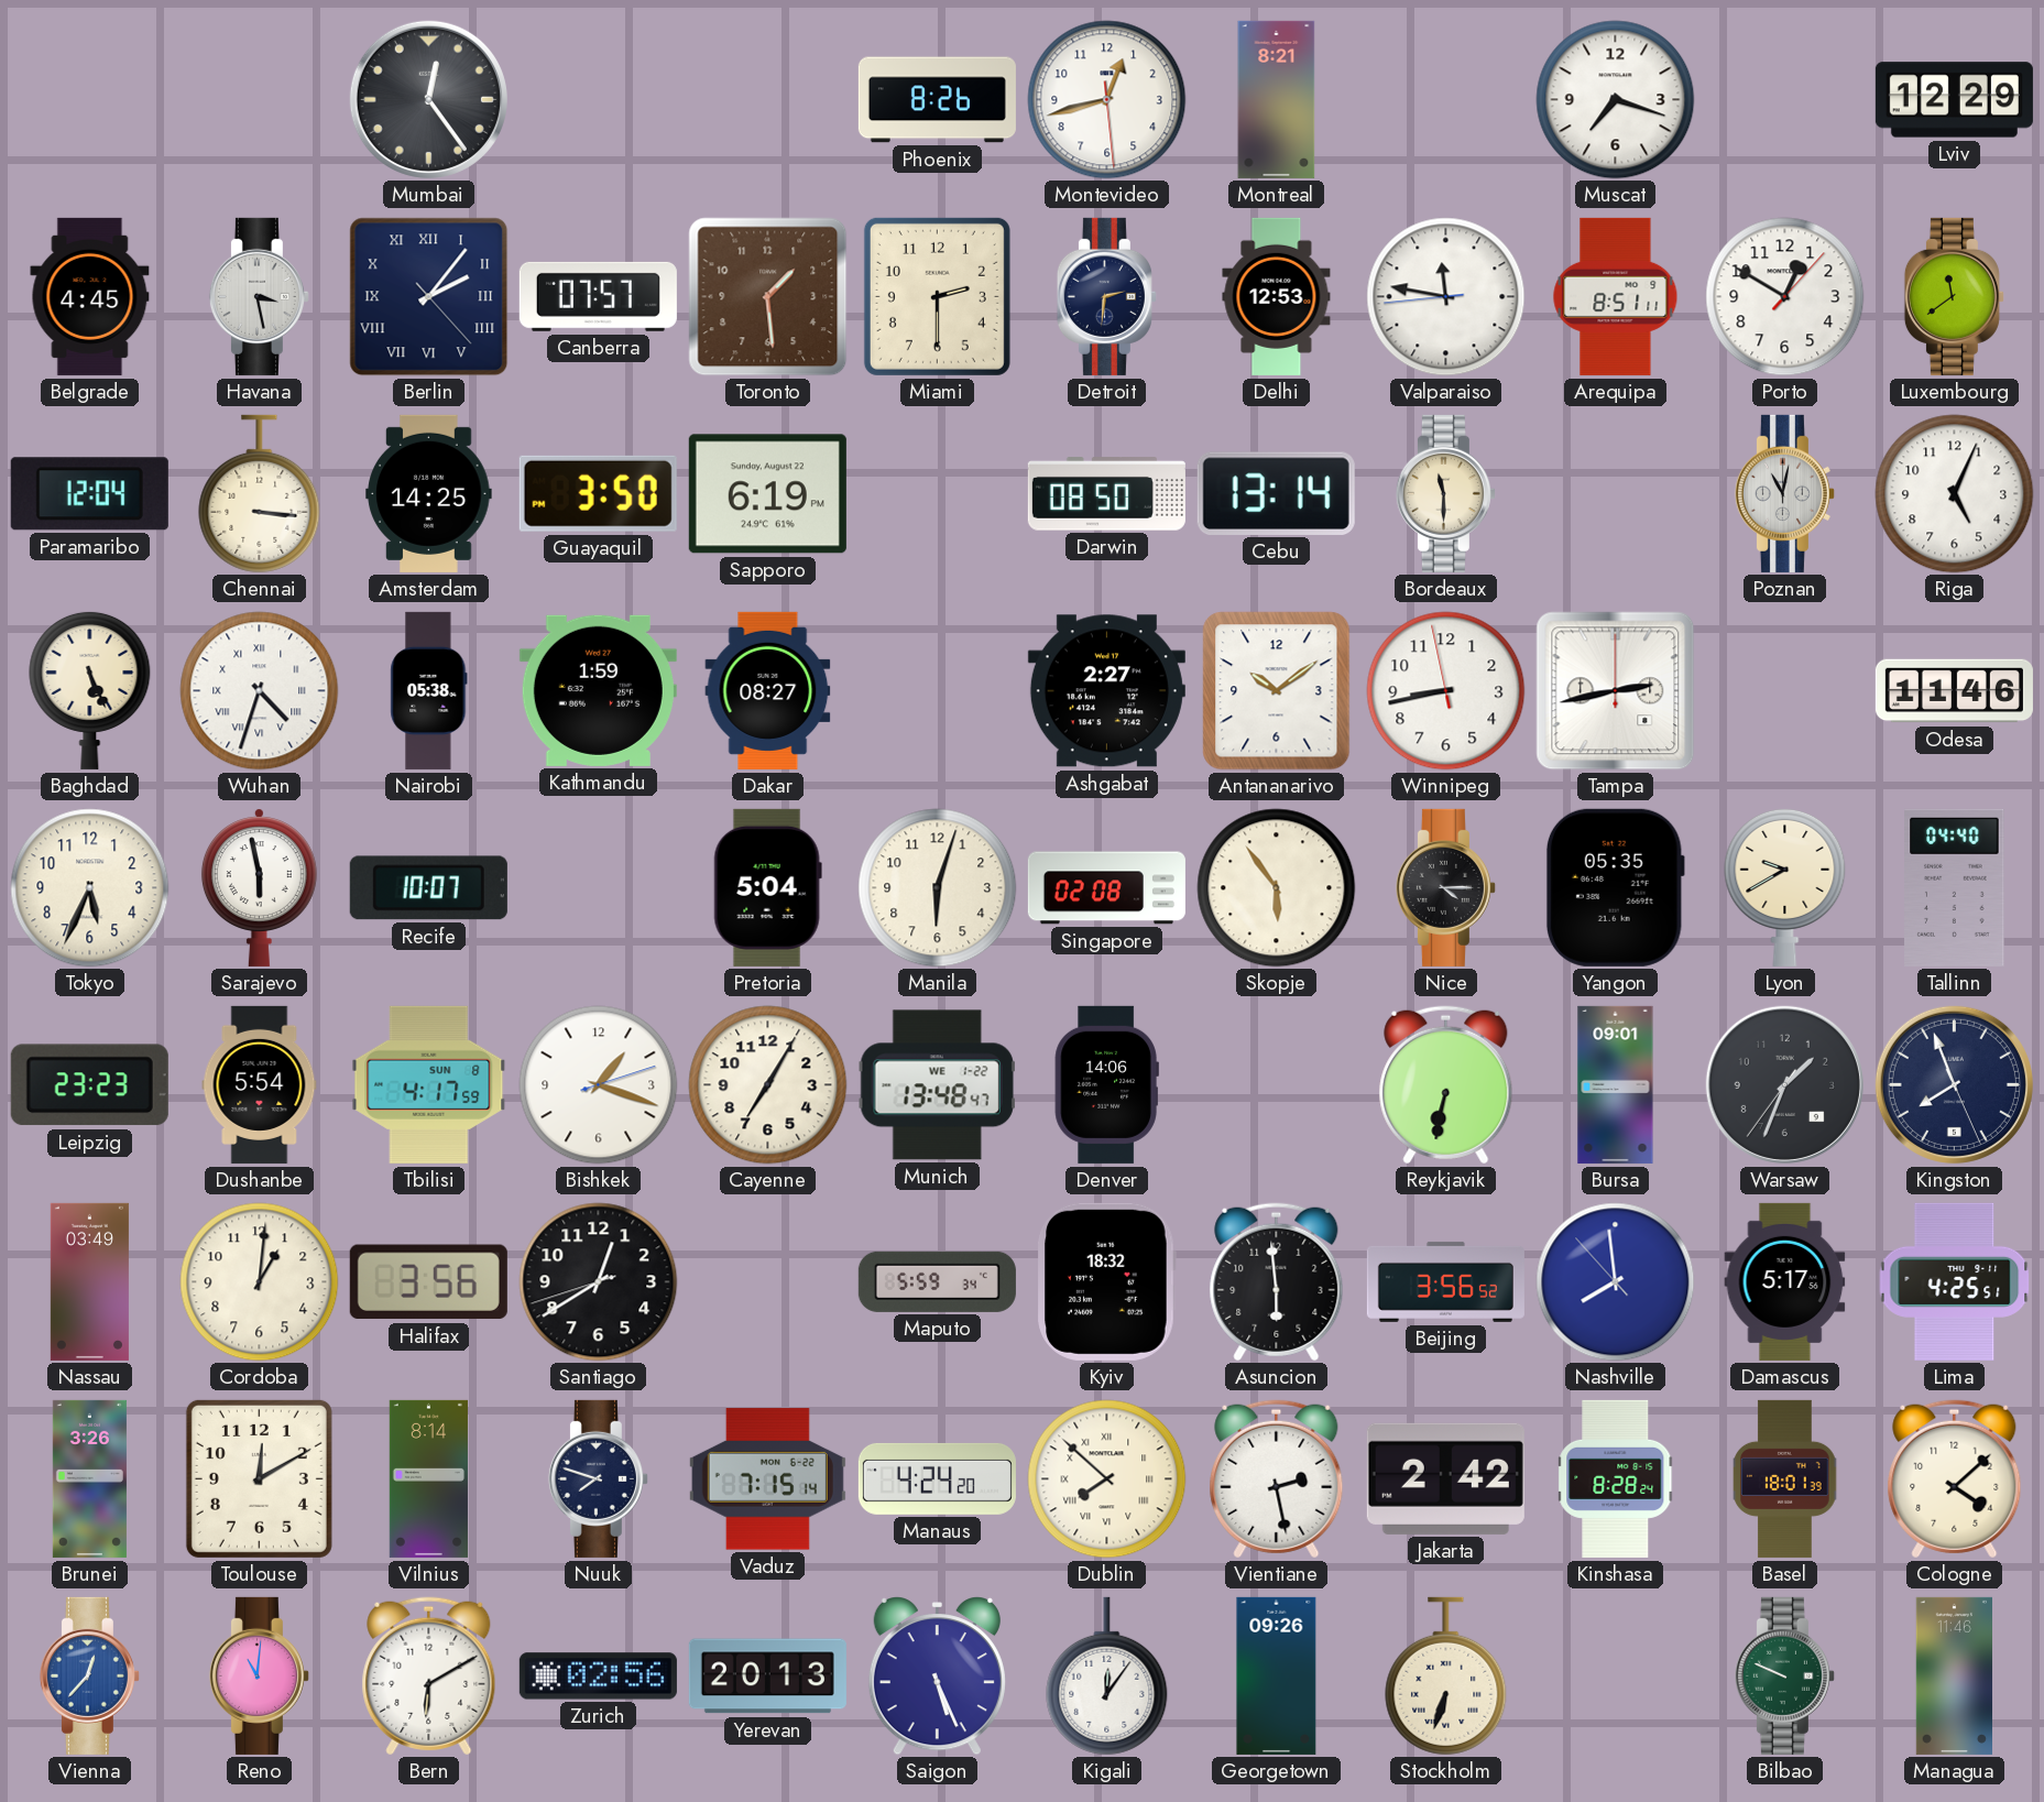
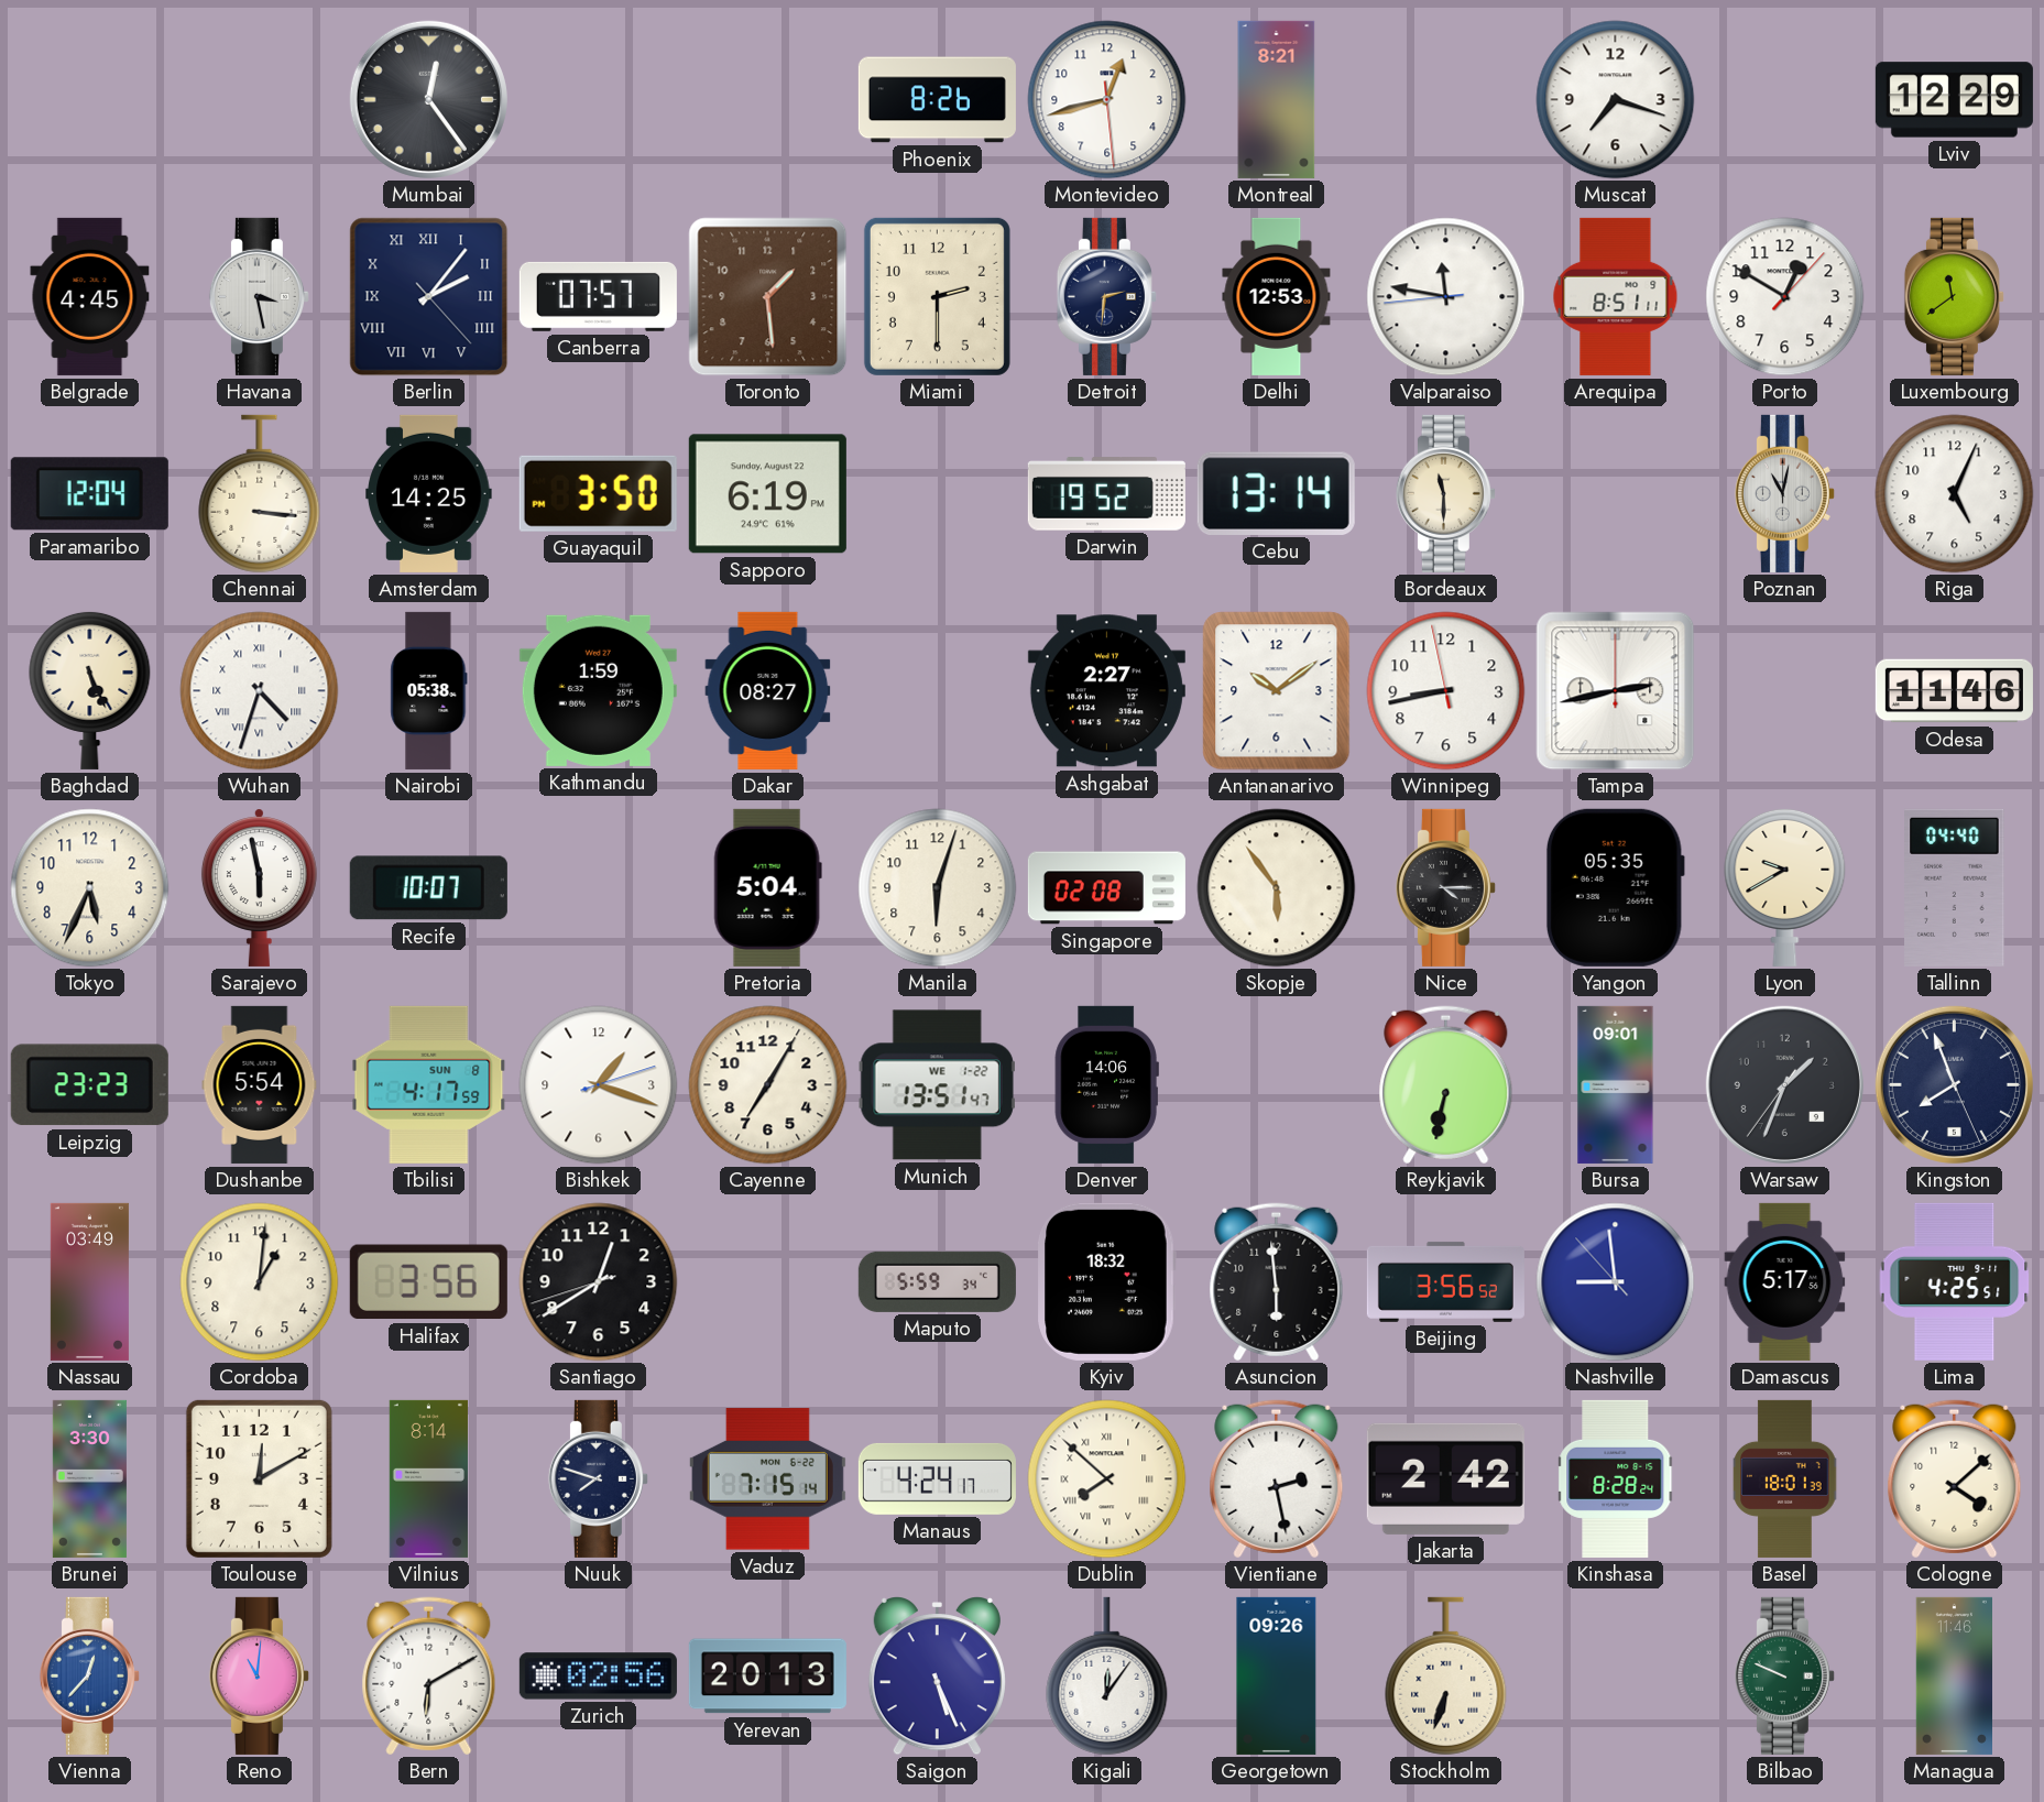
Darwin: 08:50 -> 19:52 (1106, 494)
Munich: 13:48 -> 13:51 (937, 1085)
Nashville: 7:58 -> 8:58 (1616, 1282)
Brunei: 3:26 -> 3:30 (89, 1478)
Manaus: 4:24:20 -> 4:24:17 (937, 1478)
